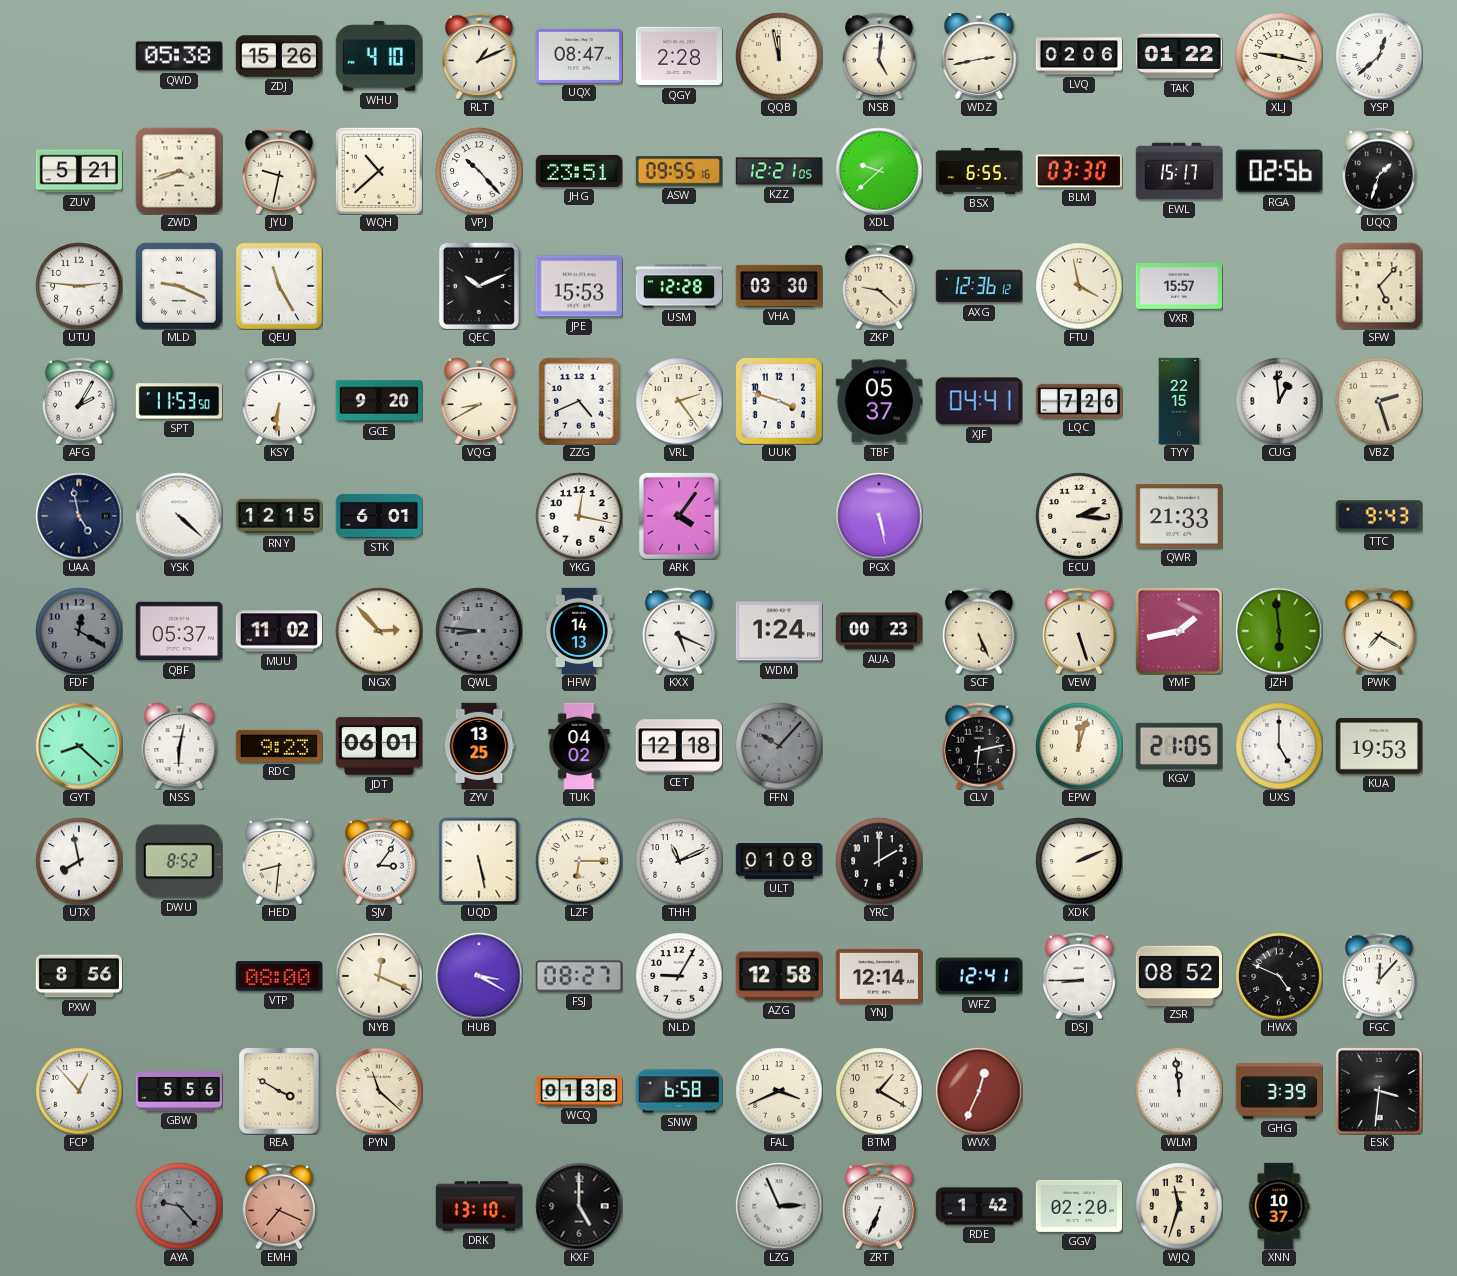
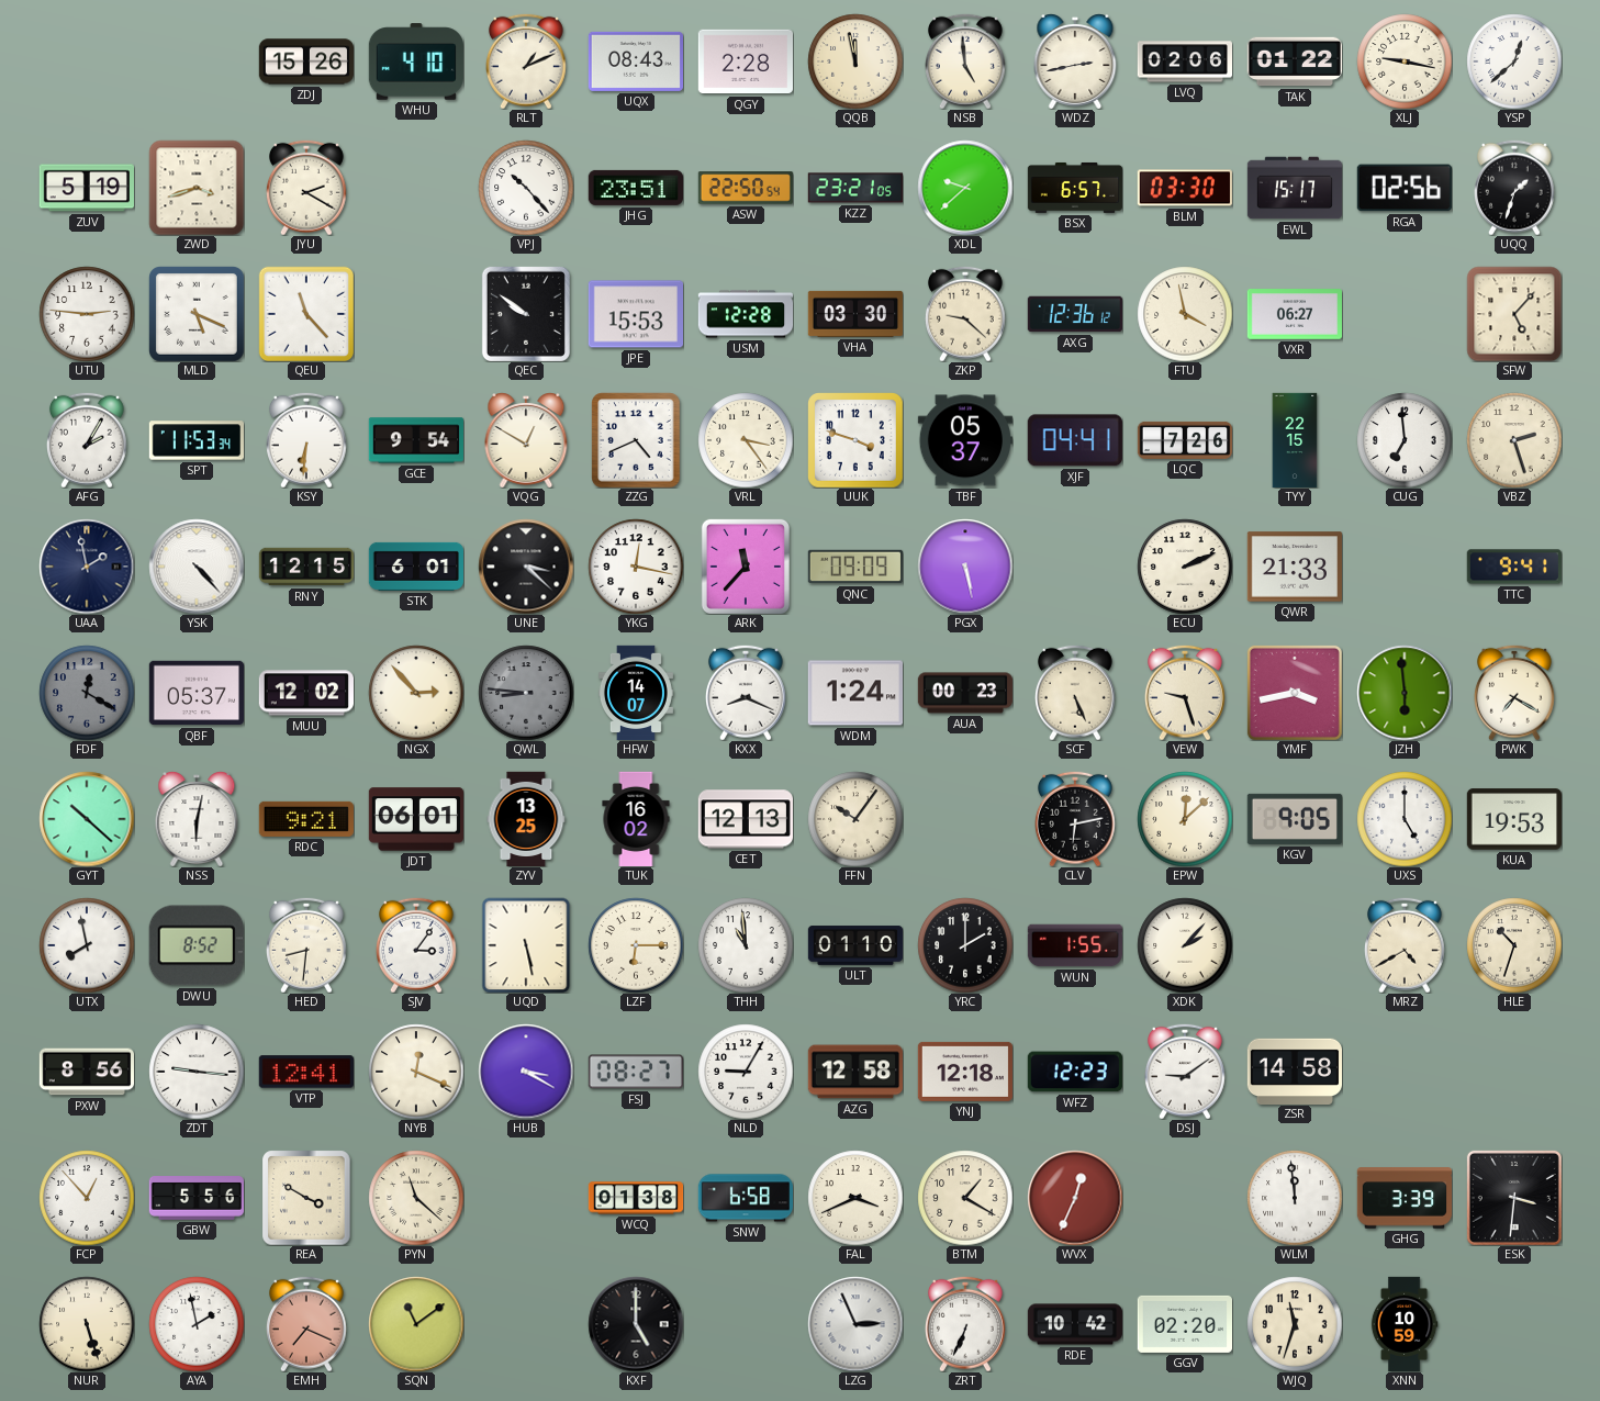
QWD: 05:38 -> none (179, 56)
UQX: 08:47 -> 08:43 (635, 61)
NSB: 5:01 -> 4:59 (965, 61)
ZUV: 5:21 -> 5:19 (86, 188)
JYU: 9:32 -> 2:20 (306, 188)
WQH: 10:38 -> none (379, 171)
ASW: 09:55 -> 22:50 (746, 188)
KZZ: 12:21 -> 23:21 (854, 188)
BSX: 6:55 -> 6:57 (1075, 188)
MLD: 9:19 -> 5:19 (197, 314)
QEU: 11:25 -> 11:23 (305, 313)
QEC: 10:11 -> 9:51 (526, 314)
VXR: 15:57 -> 06:27 (1294, 315)
SPT: 11:53:50 -> 11:53:34 (195, 440)
GCE: 9:20 -> 9:54 (415, 440)
VQG: 8:40 -> 12:50 (526, 440)
VRL: 2:24 -> 3:24 (746, 440)
CUG: 12:59 -> 6:59 (1405, 440)
UAA: 4:58 -> 1:58 (87, 567)
YSK: 4:22 -> 4:23 (197, 567)
UNE: none -> 3:22 (526, 567)
ARK: 4:06 -> 11:37 (746, 567)
QNC: none -> 09:09 (854, 567)
ECU: 2:16 -> 2:11 (1185, 567)
TTC: 9:43 -> 9:41 (1514, 567)
MUU: 11:02 -> 12:02 (305, 693)
HFW: 14:13 -> 14:07 (636, 693)
KXX: 5:19 -> 8:19 (746, 693)
VEW: 5:27 -> 9:27 (1185, 693)
YMF: 1:43 -> 3:43 (1295, 693)
GYT: 8:22 -> 10:22 (87, 819)
RDC: 9:23 -> 9:21 (306, 819)
TUK: 04:02 -> 16:02 (636, 819)
CET: 12:18 -> 12:13 (745, 819)
FFN: 10:07 -> 10:06 (855, 819)
FFN dial: grey -> cream (855, 819)
EPW: 12:03 -> 12:08 (1185, 819)
KGV: 21:05 -> 9:05 (1295, 819)
THH: 11:11 -> 10:59 (746, 945)
ULT: 01:08 -> 01:10 (855, 945)
WUN: none -> 1:55 (1074, 945)
XDK: 2:11 -> 2:07 (1185, 945)
MRZ: none -> 4:40 (1405, 945)
HLE: none -> 10:33 (1514, 945)
ZDT: none -> 9:16 (197, 1072)
VTP: 08:00 -> 12:41 (306, 1072)
YNJ: 12:14 -> 12:18 (964, 1072)
WFZ: 12:41 -> 12:23 (1075, 1072)
DSJ: 8:45 -> 9:09 (1185, 1072)
ZSR: 08:52 -> 14:58 (1294, 1071)
HWX: 4:49 -> none (1279, 976)
FGC: 12:07 -> none (1379, 976)
NUR: none -> 5:27 (87, 1324)
AYA: 9:23 -> 1:58 (197, 1324)
AYA dial: grey -> white (197, 1324)
SQN: none -> 11:09 (416, 1324)
DRK: 13:10 -> none (478, 1206)
RDE: 1:42 -> 10:42 (1075, 1324)
XNN: 10:37 -> 10:59 (1405, 1323)
